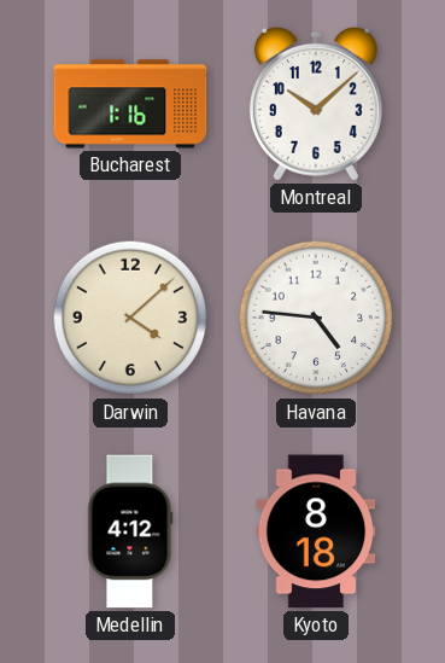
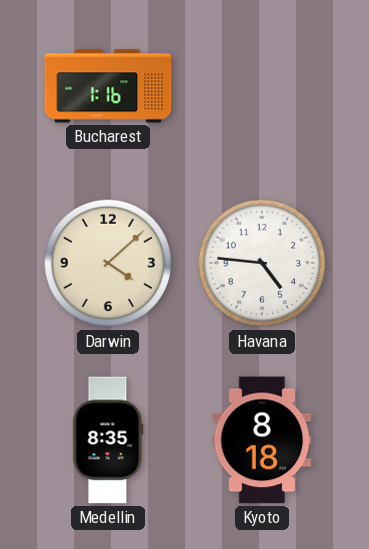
Montreal: 10:08 -> none (316, 104)
Medellin: 4:12 -> 8:35 (108, 440)
